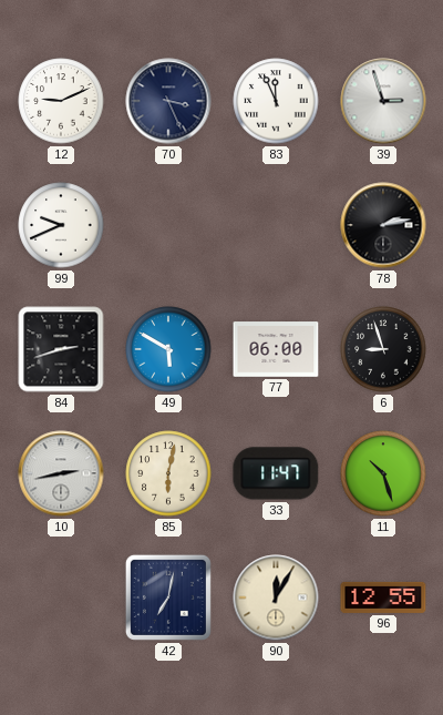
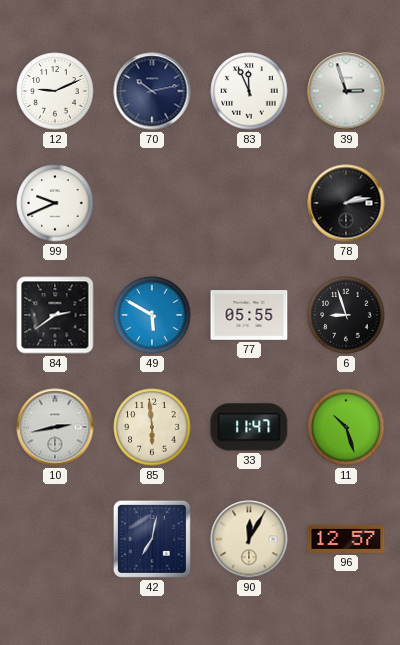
70: 3:26 -> 10:13 (152, 91)
84: 2:42 -> 2:39 (55, 315)
77: 06:00 -> 05:55 (249, 315)
85: 6:02 -> 5:59 (152, 427)
96: 12:55 -> 12:57 (346, 539)
